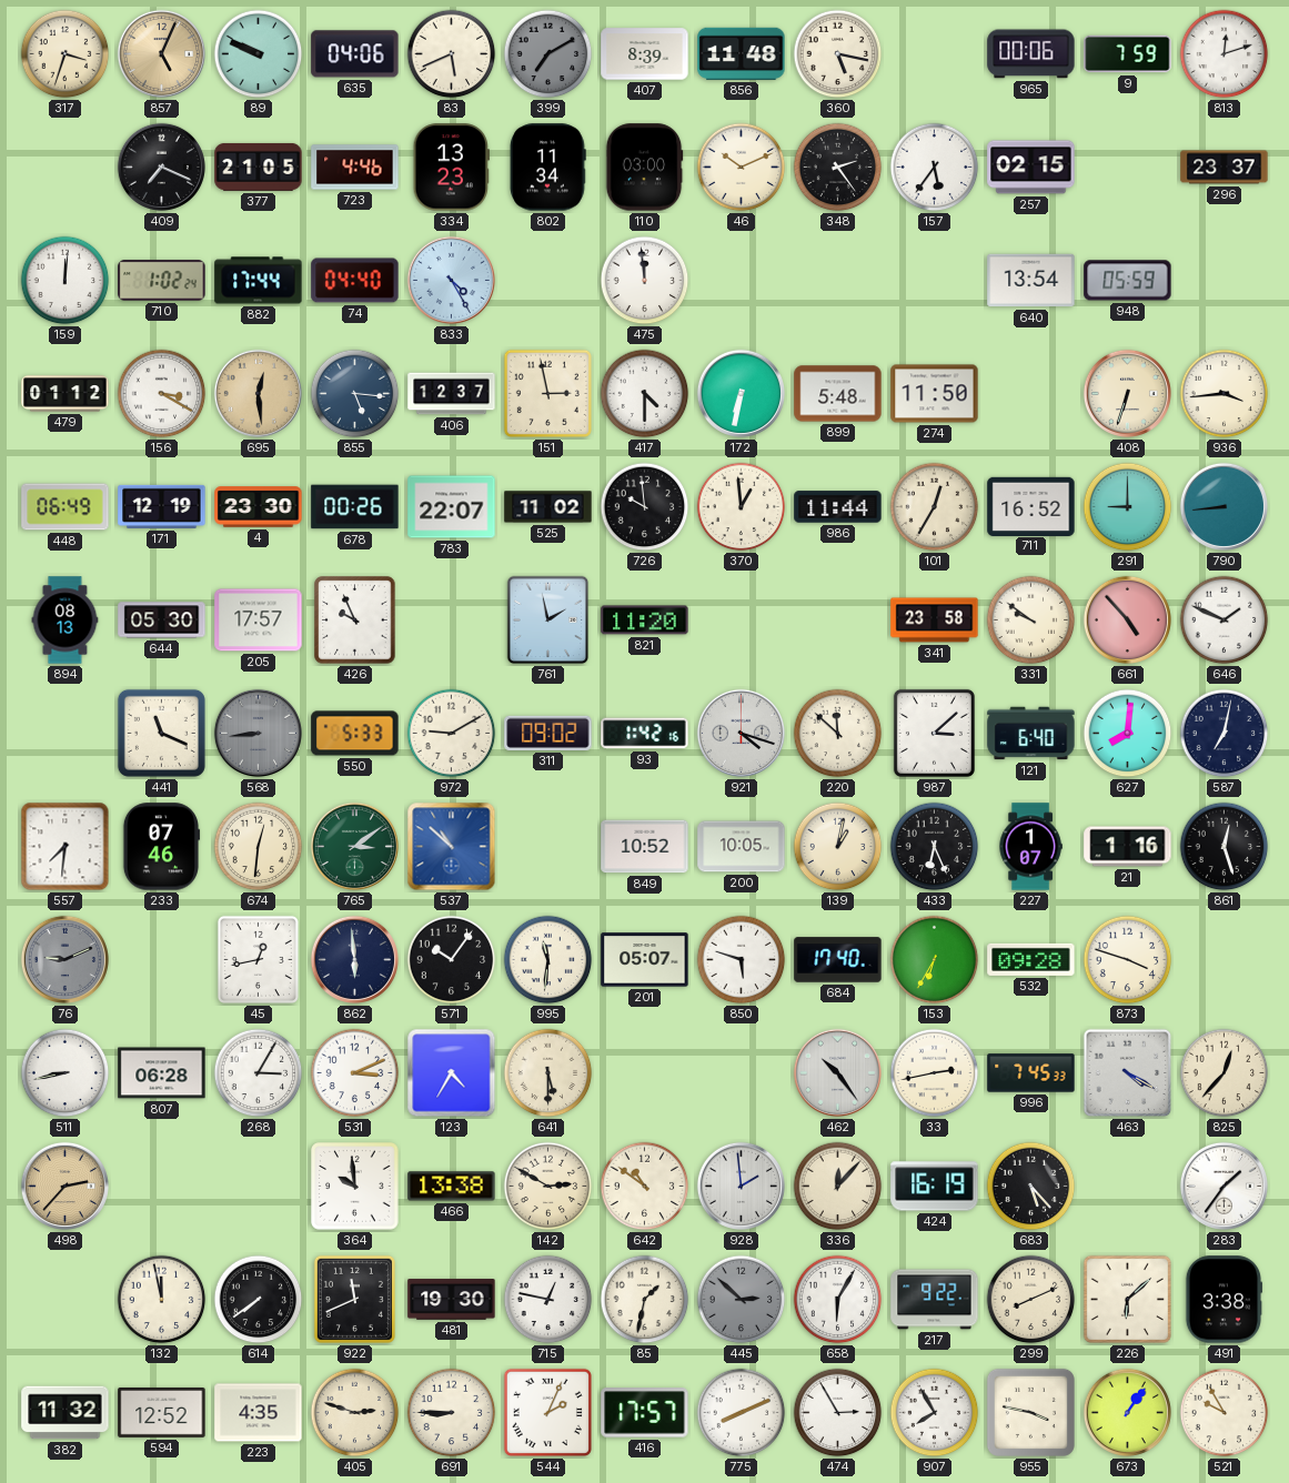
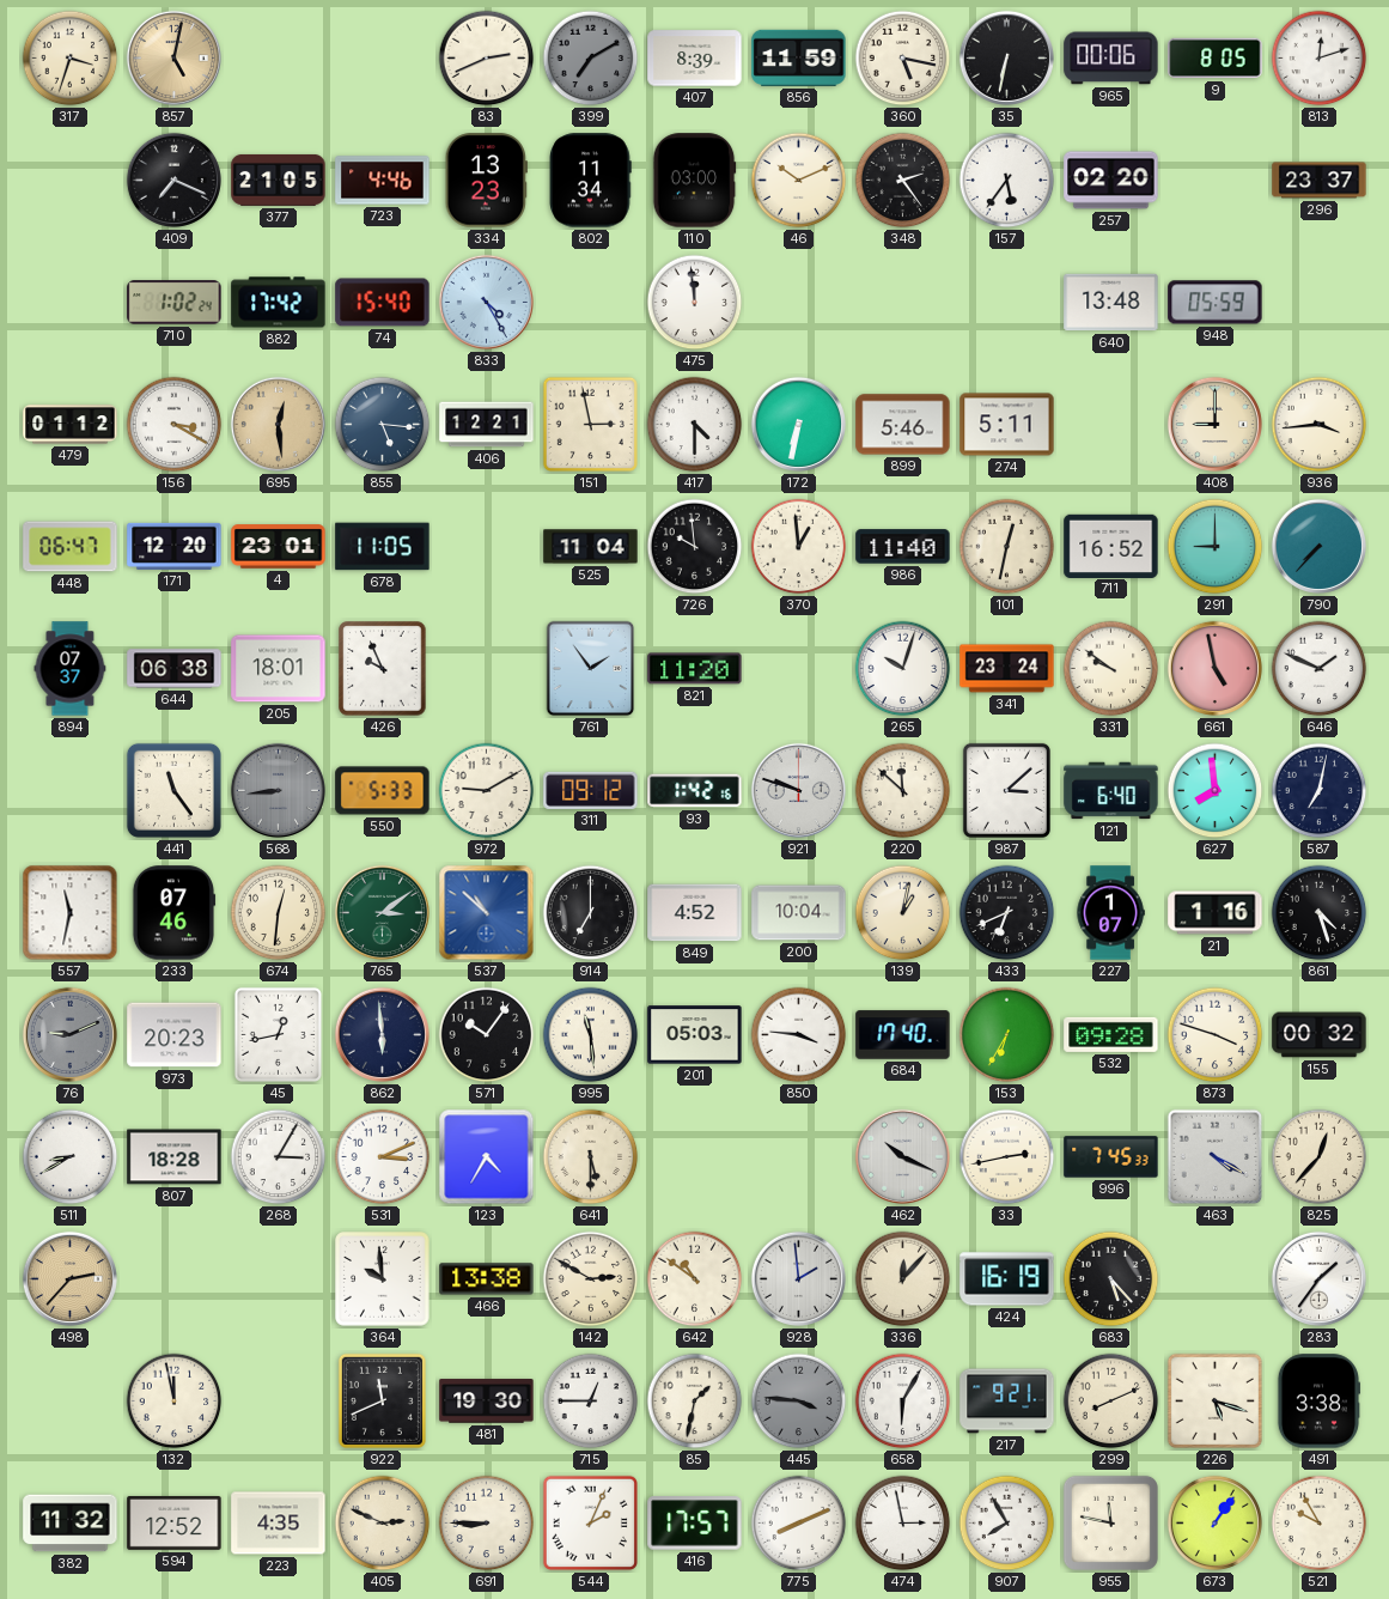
857: 5:04 -> 5:02 (173, 57)
89: 9:49 -> none (259, 54)
635: 04:06 -> none (355, 54)
83: 5:41 -> 2:41 (487, 59)
856: 11:48 -> 11:59 (799, 57)
35: none -> 6:32 (1006, 57)
9: 7:59 -> 8:05 (1216, 59)
257: 02:15 -> 02:20 (1111, 181)
159: 12:01 -> none (66, 281)
882: 17:44 -> 17:42 (279, 303)
74: 04:40 -> 15:40 (383, 303)
640: 13:54 -> 13:48 (1111, 303)
406: 12:37 -> 12:21 (487, 425)
899: 5:48 -> 5:46 (903, 425)
274: 11:50 -> 5:11 (1007, 425)
408: 6:33 -> 9:00 (1214, 424)
448: 06:49 -> 06:47 (71, 547)
171: 12:19 -> 12:20 (175, 546)
4: 23:30 -> 23:01 (279, 547)
678: 00:26 -> 11:05 (383, 547)
783: 22:07 -> none (452, 507)
525: 11:02 -> 11:04 (591, 547)
986: 11:44 -> 11:40 (903, 547)
101: 12:35 -> 12:32 (1007, 547)
790: 8:44 -> 7:37 (1318, 546)
894: 08:13 -> 07:37 (71, 669)
644: 05:30 -> 06:38 (175, 669)
205: 17:57 -> 18:01 (279, 669)
761: 1:58 -> 1:54 (591, 669)
265: none -> 10:03 (903, 669)
341: 23:58 -> 23:24 (1007, 669)
661: 4:53 -> 4:58 (1214, 668)
441: 11:19 -> 11:24 (173, 790)
311: 09:02 -> 09:12 (591, 790)
921: 4:18 -> 9:48 (798, 790)
627: 8:01 -> 7:59 (1216, 791)
557: 7:31 -> 11:32 (71, 913)
914: none -> 7:00 (591, 913)
849: 10:52 -> 4:52 (695, 913)
200: 10:05 -> 10:04 (799, 913)
433: 6:26 -> 6:41 (1007, 913)
861: 12:27 -> 4:27 (1320, 913)
973: none -> 20:23 (175, 1035)
995: 11:31 -> 11:29 (591, 1035)
201: 05:07 -> 05:03 (695, 1035)
850: 5:48 -> 3:46 (799, 1035)
155: none -> 00:32 (1320, 1035)
511: 8:43 -> 8:40 (71, 1157)
807: 06:28 -> 18:28 (175, 1157)
462: 10:24 -> 10:19 (902, 1156)
614: 7:39 -> none (259, 1300)
715: 12:47 -> 12:45 (591, 1402)
445: 2:52 -> 3:46 (799, 1402)
217: 9:22 -> 9:21 (1007, 1402)
226: 6:08 -> 5:18 (1214, 1400)
405: 2:48 -> 2:49 (383, 1524)
474: 2:55 -> 2:58 (903, 1524)
955: 3:47 -> 11:47 (1110, 1522)
